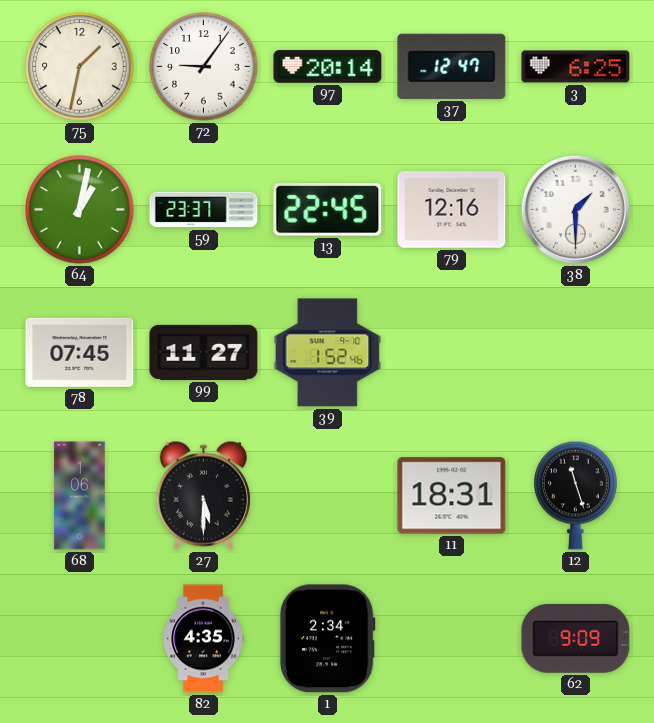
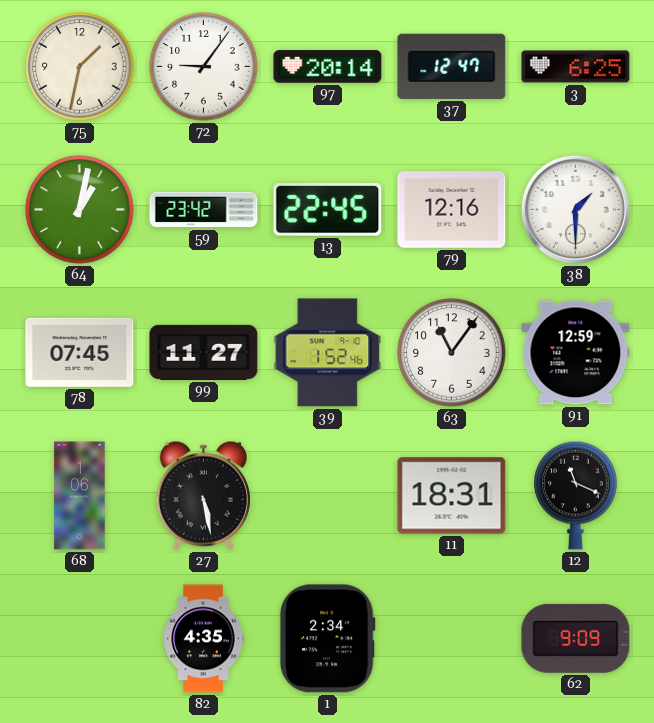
59: 23:37 -> 23:42 (204, 210)
63: none -> 11:06 (452, 353)
91: none -> 12:59 (576, 353)
27: 5:30 -> 5:28 (203, 495)
12: 11:27 -> 11:19 (576, 495)
